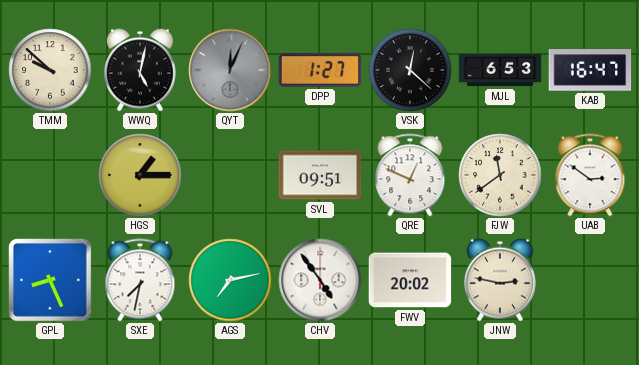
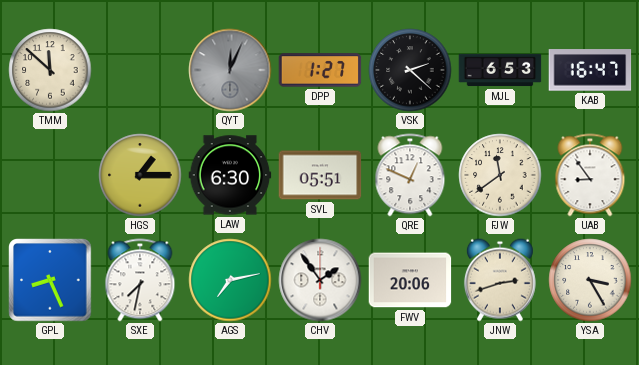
TMM: 9:52 -> 11:52 (50, 70)
WWQ: 5:02 -> none (140, 70)
VSK: 12:22 -> 2:22 (410, 70)
LAW: none -> 6:30 (230, 175)
SVL: 09:51 -> 05:51 (320, 175)
UAB: 2:51 -> 8:54 (590, 175)
CHV: 4:54 -> 1:54 (320, 280)
FWV: 20:02 -> 20:06 (410, 280)
JNW: 2:47 -> 2:42 (500, 280)
YSA: none -> 3:25 (590, 280)
